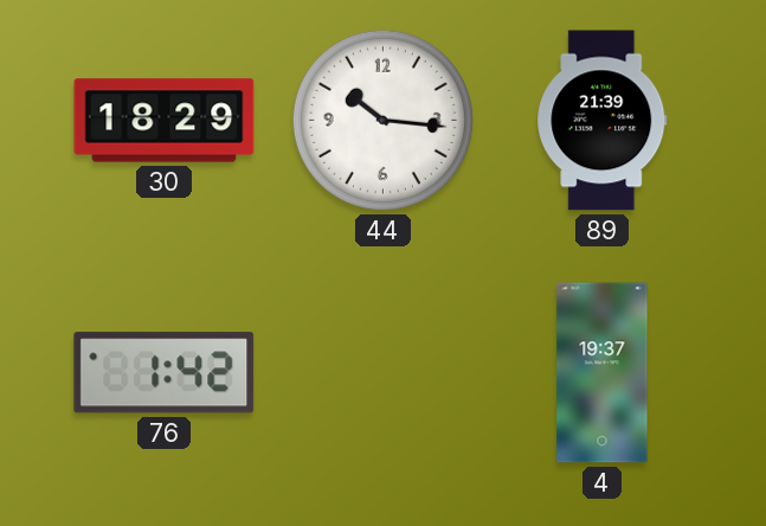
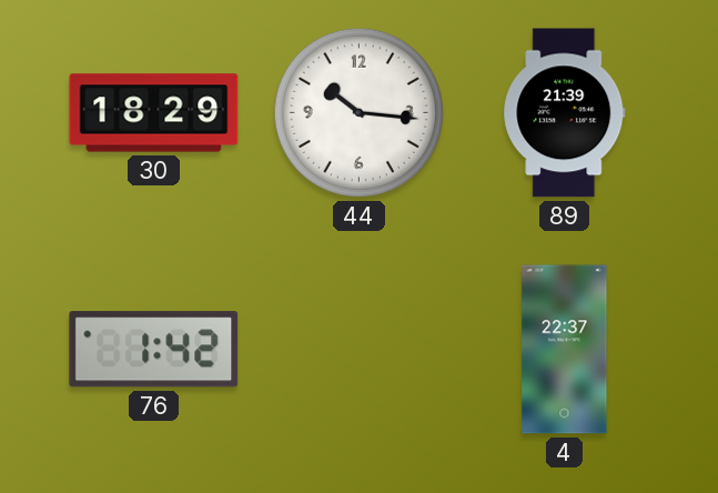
4: 19:37 -> 22:37 (565, 350)
